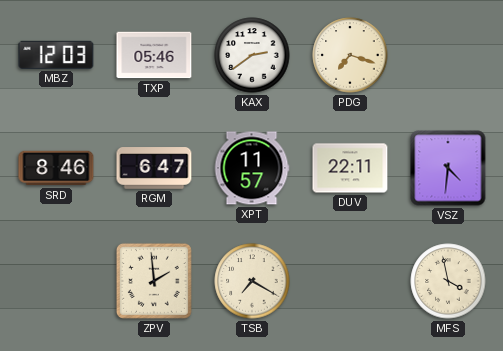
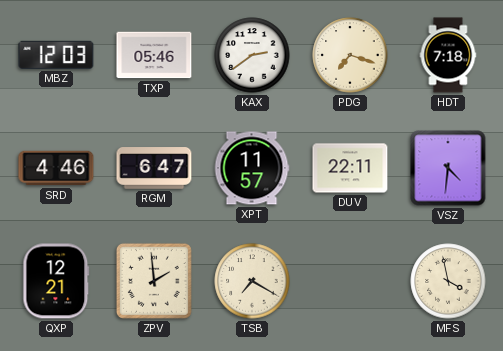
HDT: none -> 7:18 (448, 55)
SRD: 8:46 -> 4:46 (56, 168)
QXP: none -> 12:21 (56, 281)
